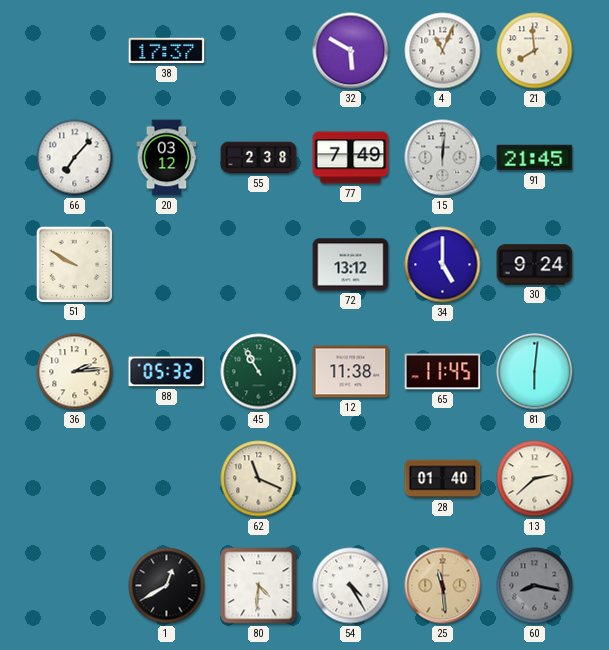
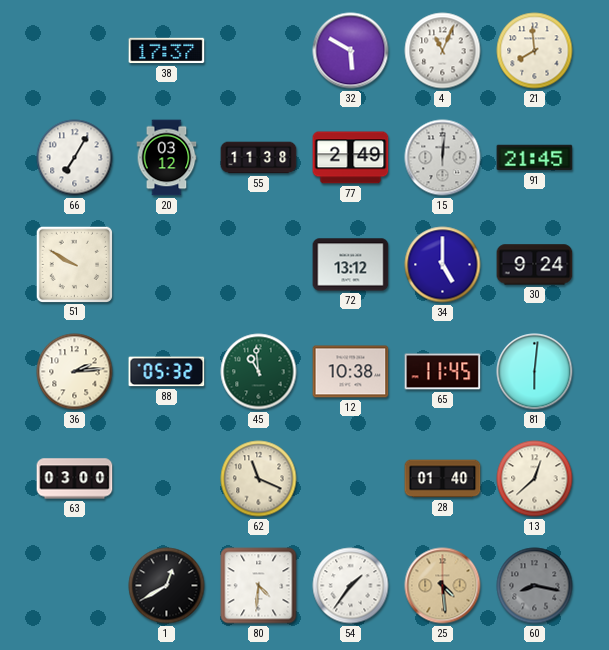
66: 7:07 -> 7:05 (75, 158)
55: 2:38 -> 11:38 (259, 158)
77: 7:49 -> 2:49 (351, 158)
45: 10:55 -> 10:59 (259, 372)
12: 11:38 -> 10:38 (351, 372)
63: none -> 03:00 (75, 479)
13: 2:38 -> 12:38 (535, 479)
54: 4:25 -> 1:36 (351, 586)
25: 11:29 -> 4:29 (443, 586)
